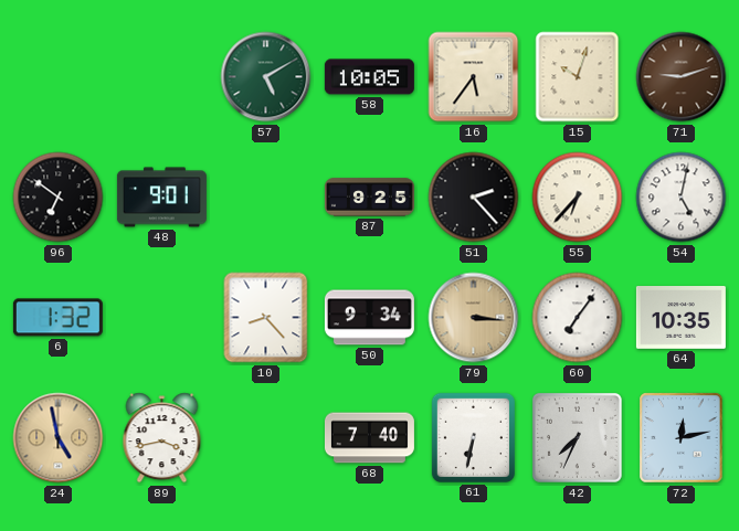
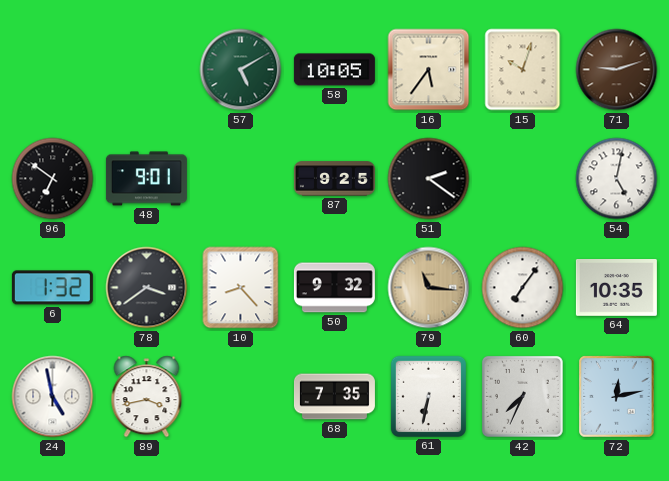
51: 2:23 -> 2:21 (429, 179)
55: 6:37 -> none (578, 198)
78: none -> 3:39 (147, 288)
50: 9:34 -> 9:32 (334, 288)
79: 3:16 -> 11:16 (429, 288)
24 dial: champagne -> white (53, 397)
68: 7:40 -> 7:35 (334, 397)
